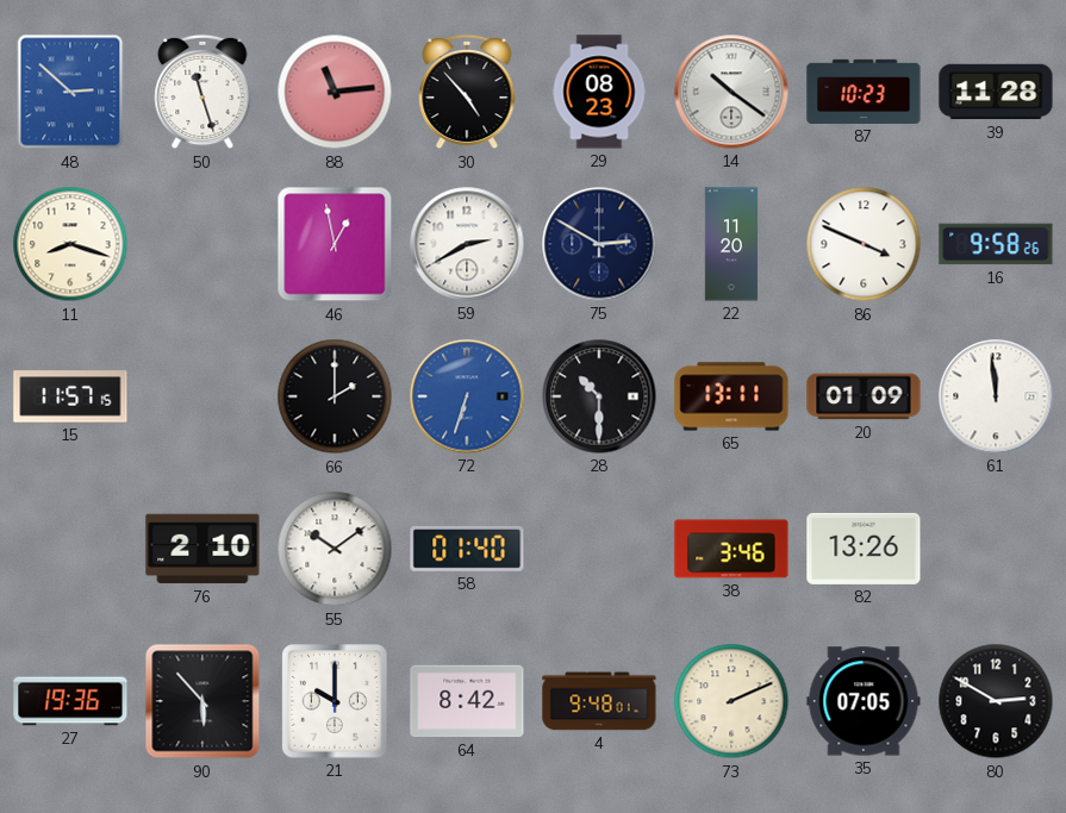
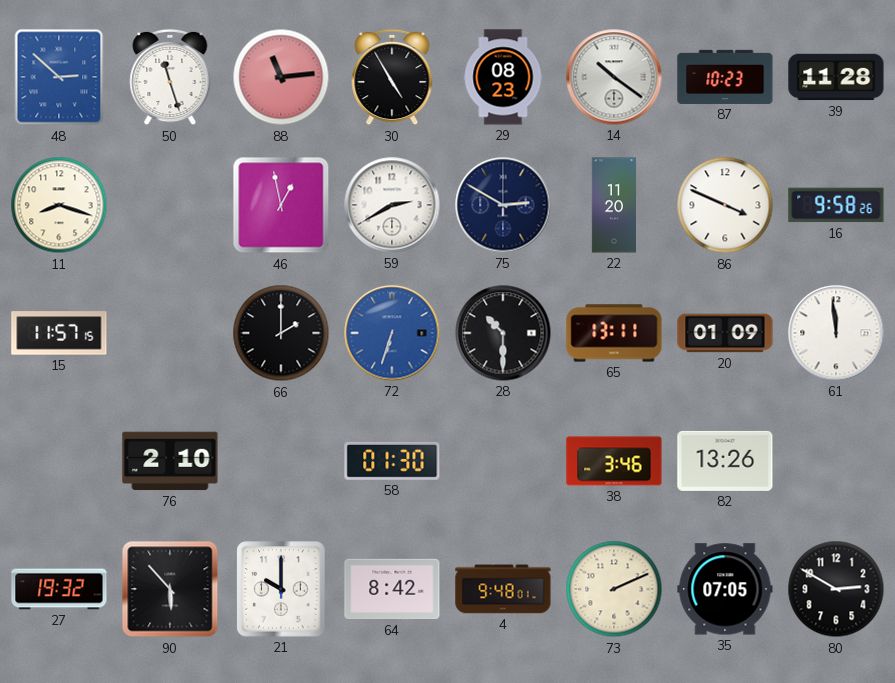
30: 4:53 -> 4:55 (392, 77)
55: 10:09 -> none (335, 549)
58: 01:40 -> 01:30 (392, 461)
27: 19:36 -> 19:32 (59, 589)
